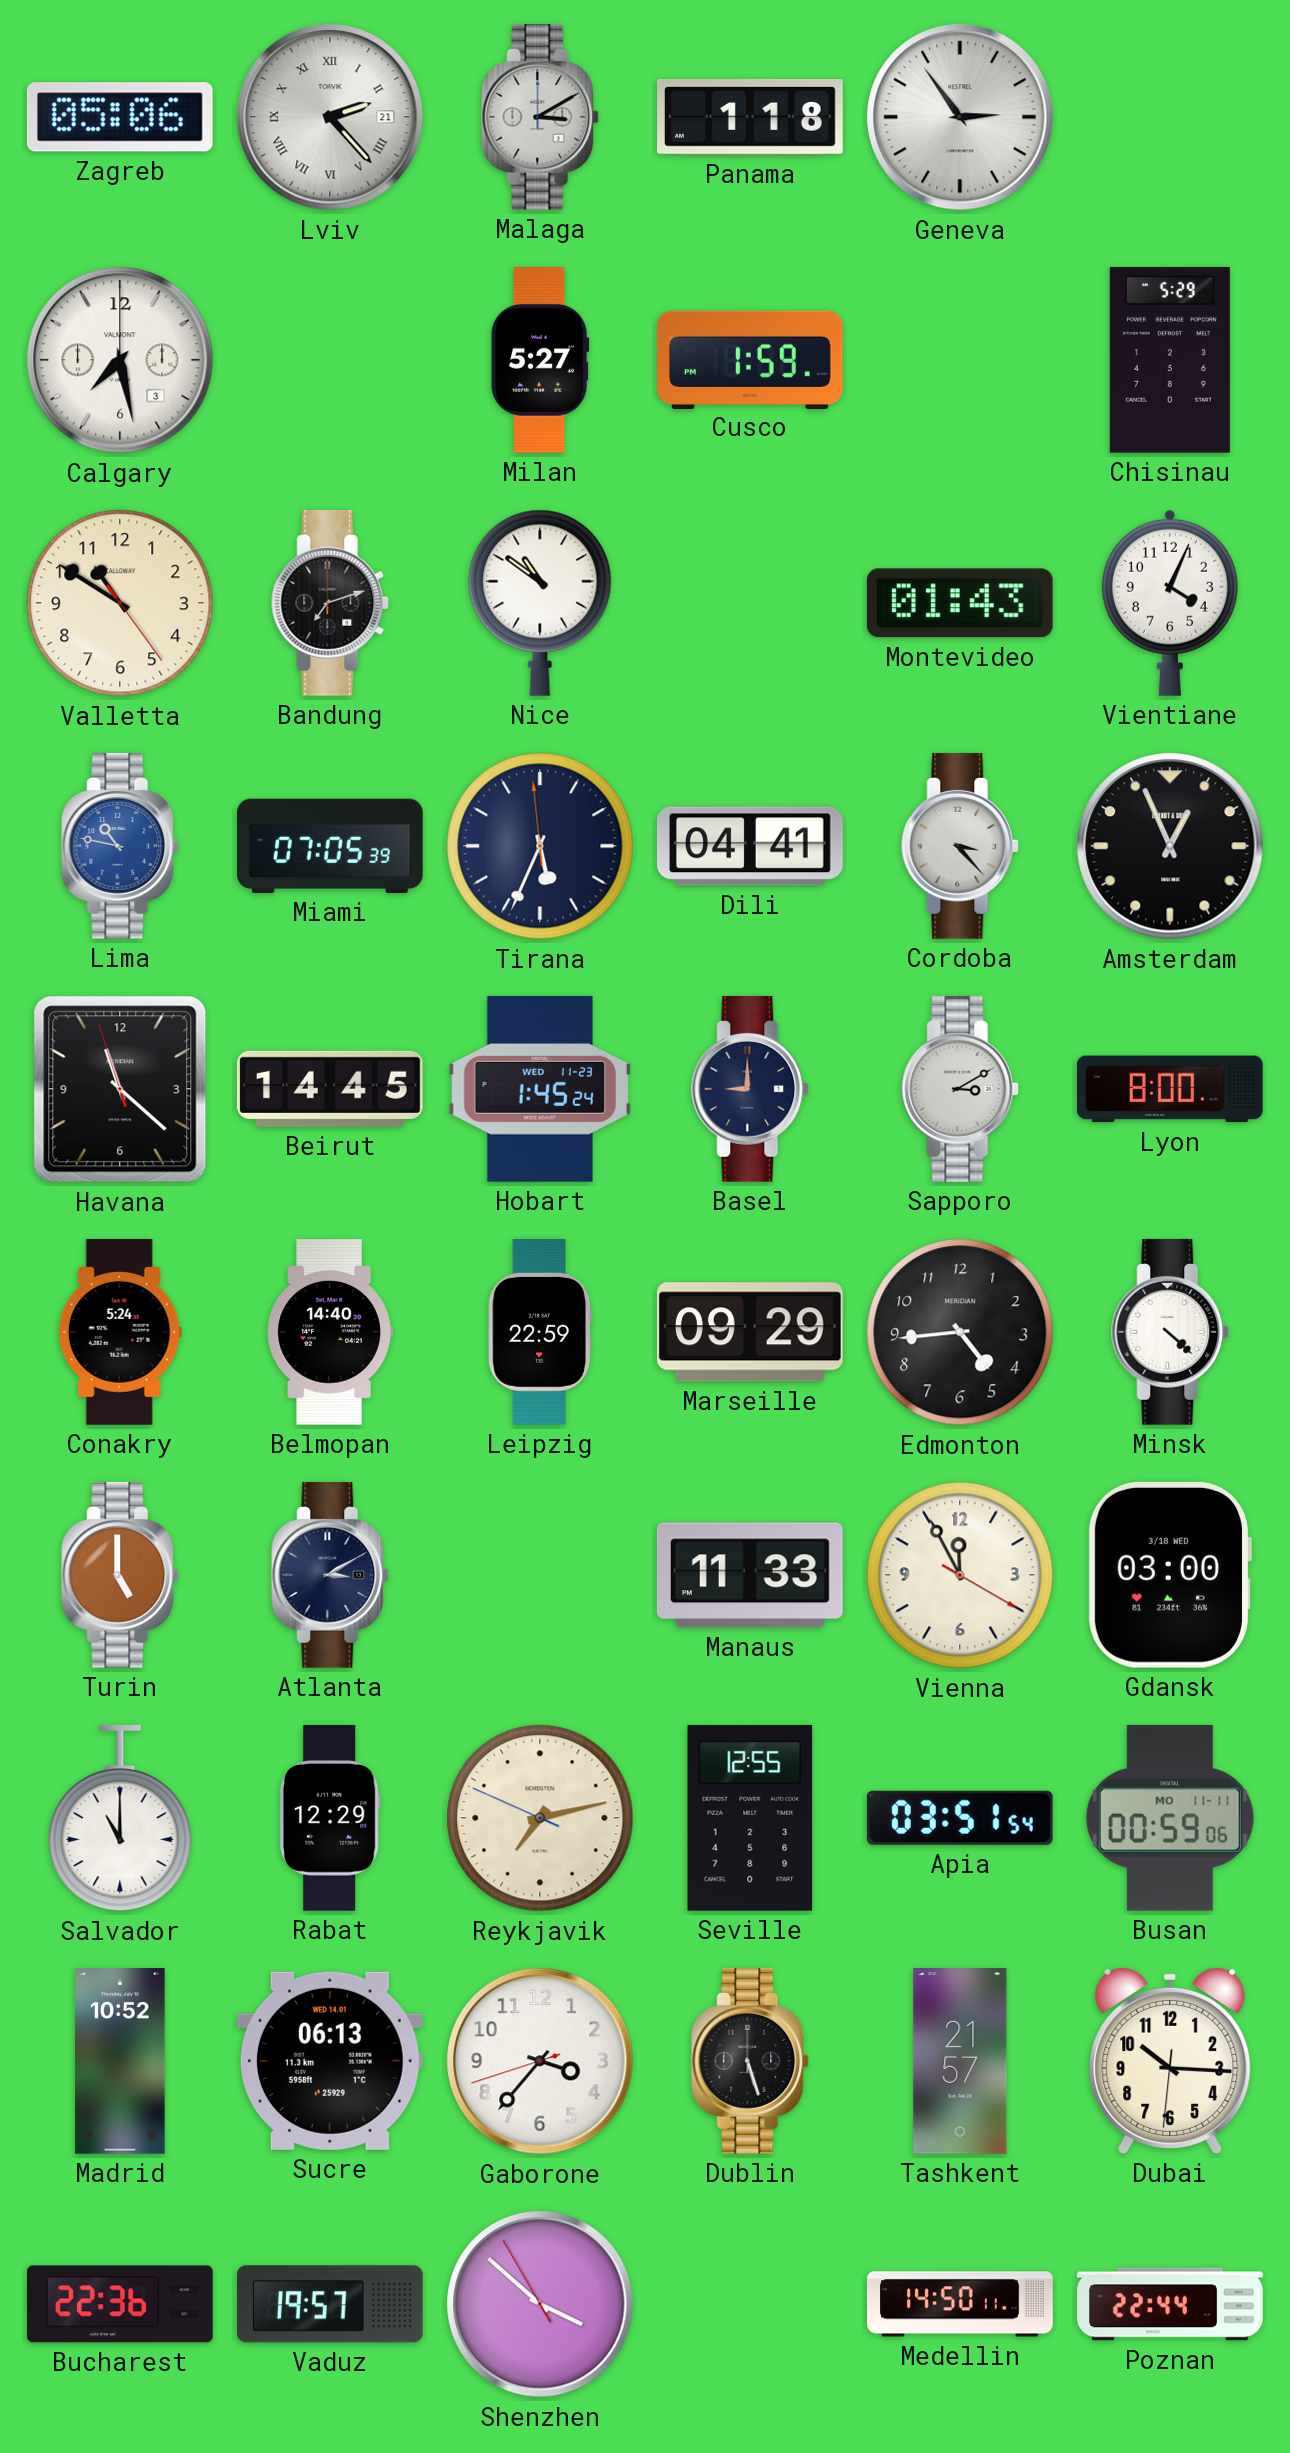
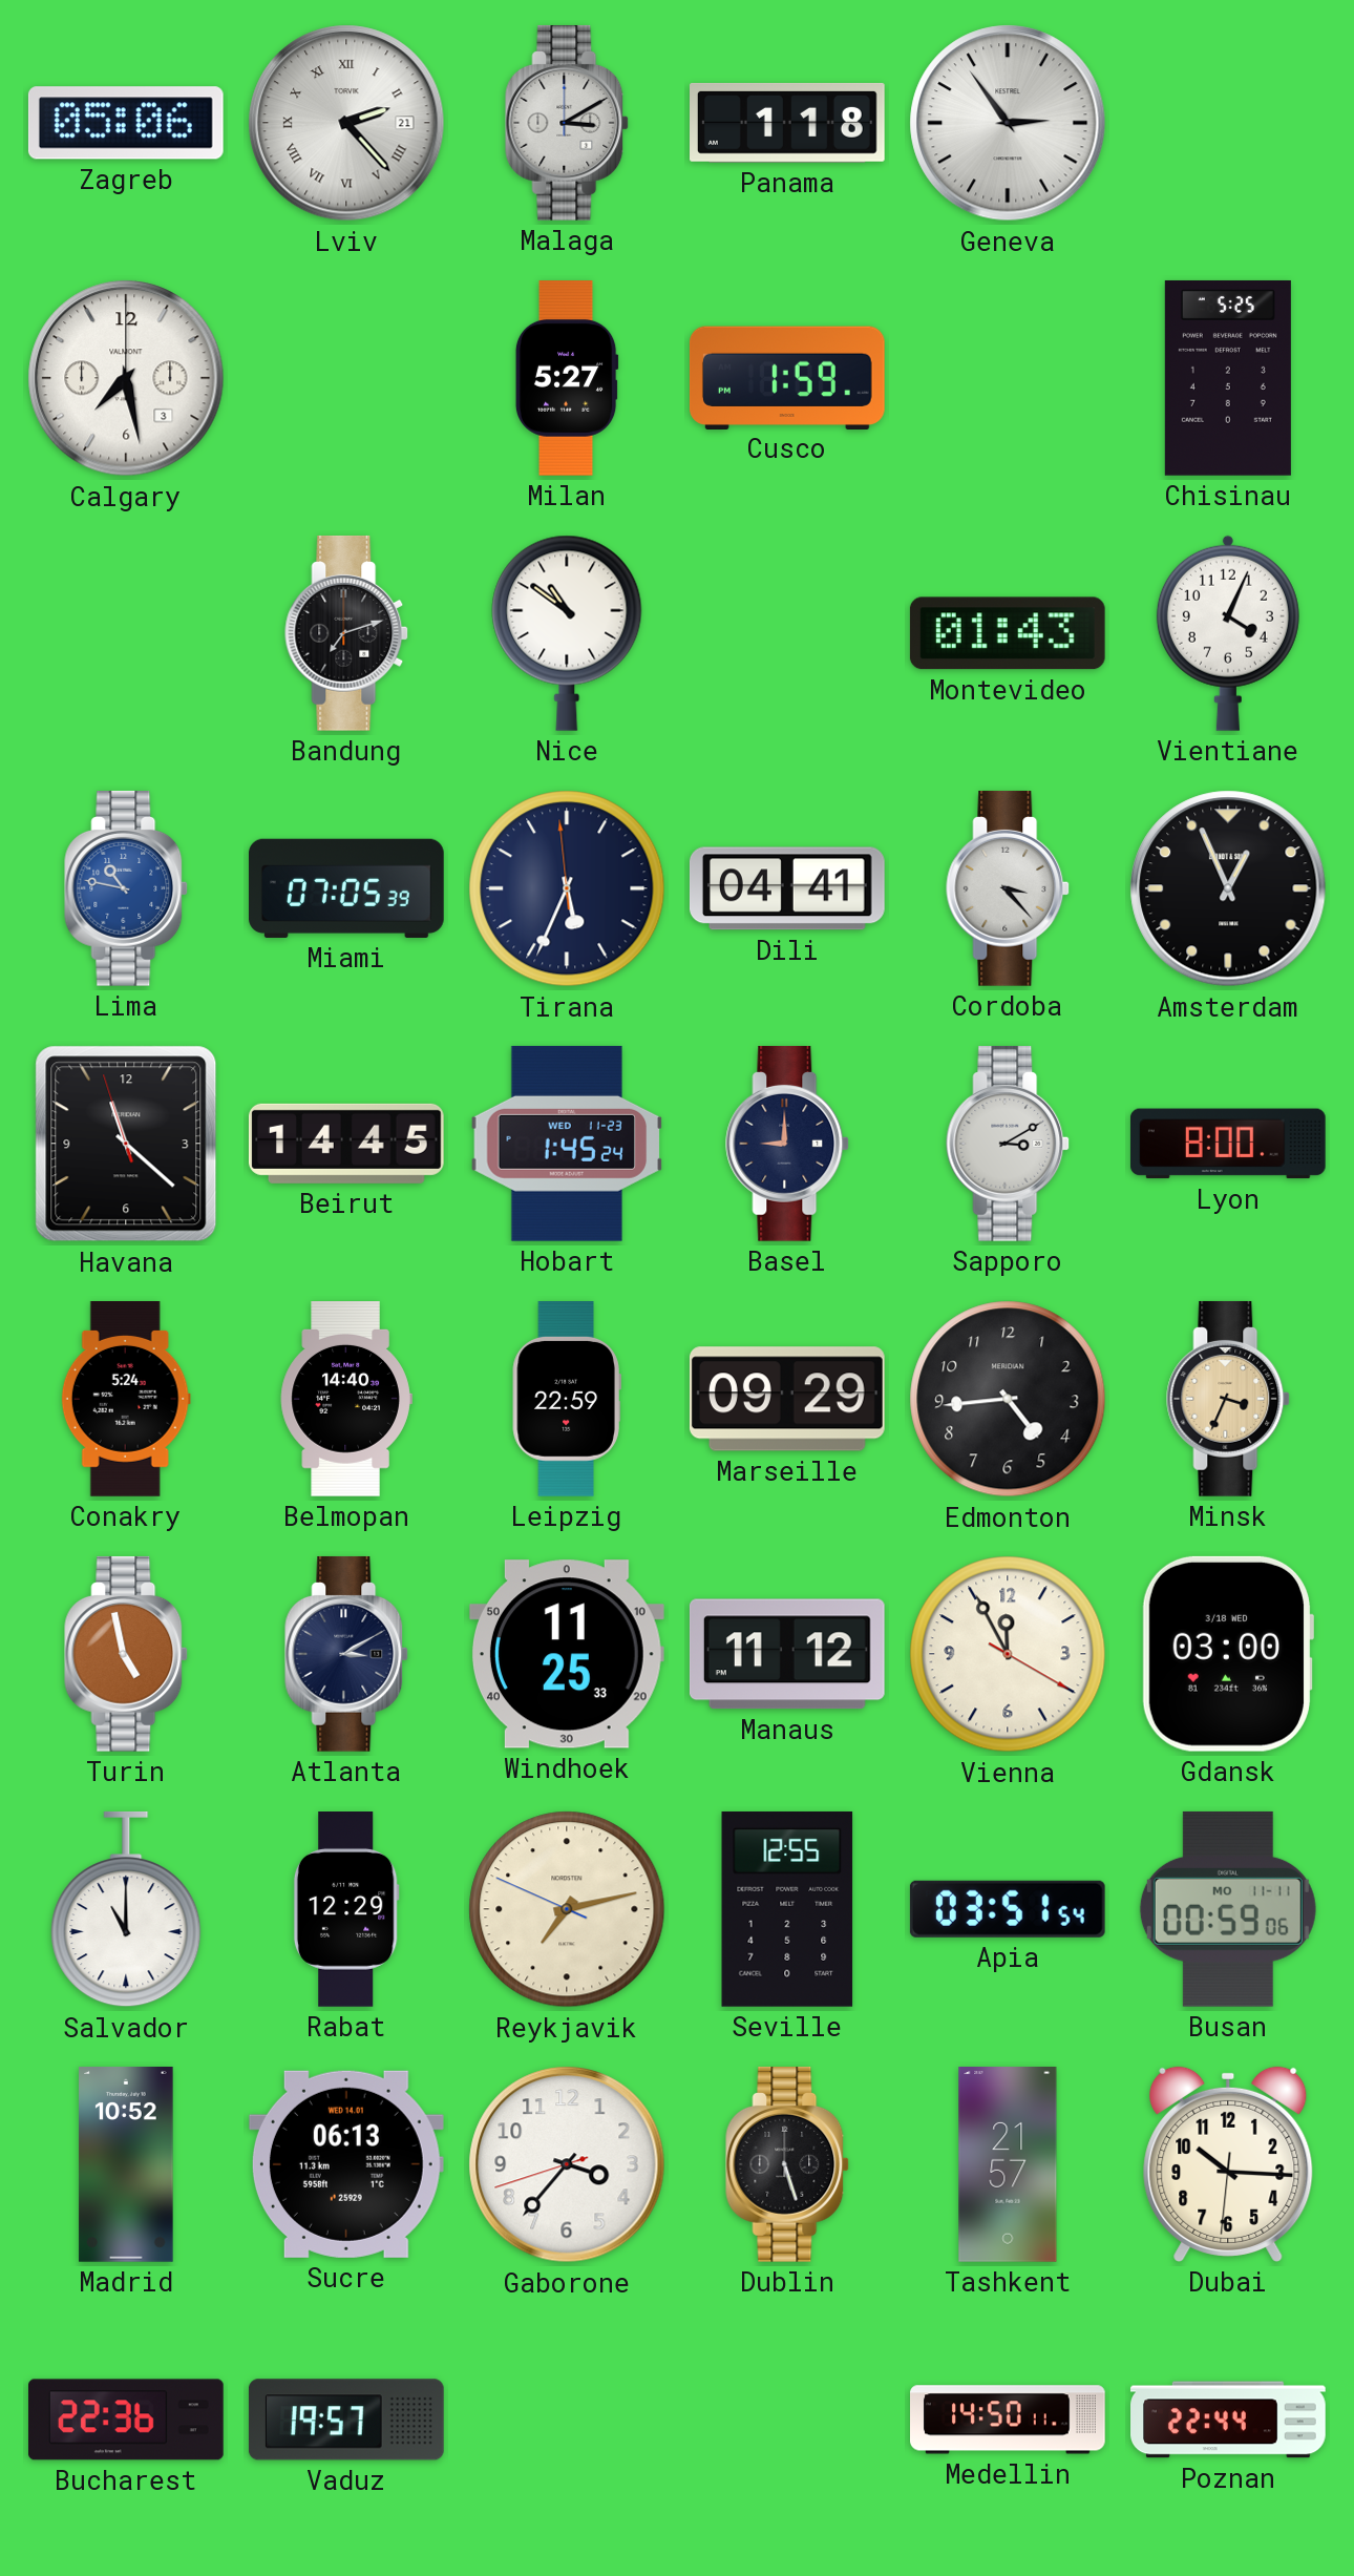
Chisinau: 5:29 -> 5:25 (1228, 378)
Valletta: 10:50 -> none (120, 603)
Minsk: 4:22 -> 3:34 (1229, 1399)
Minsk dial: white -> champagne (1229, 1399)
Turin: 5:00 -> 4:58 (127, 1654)
Windhoek: none -> 11:25 (567, 1654)
Manaus: 11:33 -> 11:12 (787, 1654)
Shenzhen: 3:51 -> none (540, 2304)
